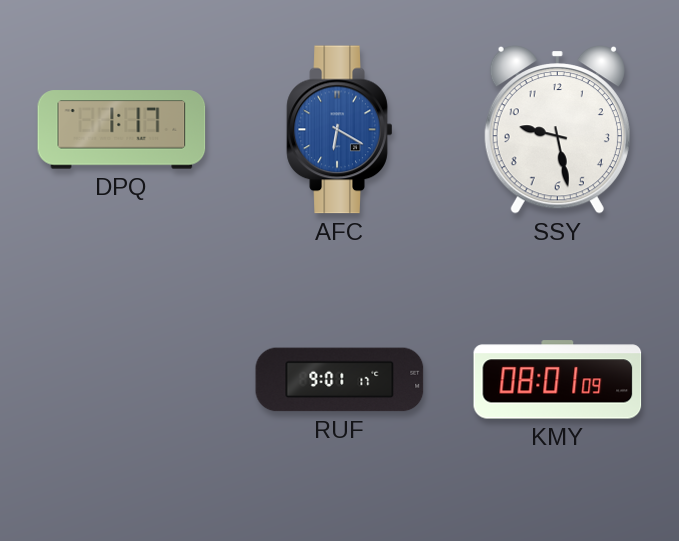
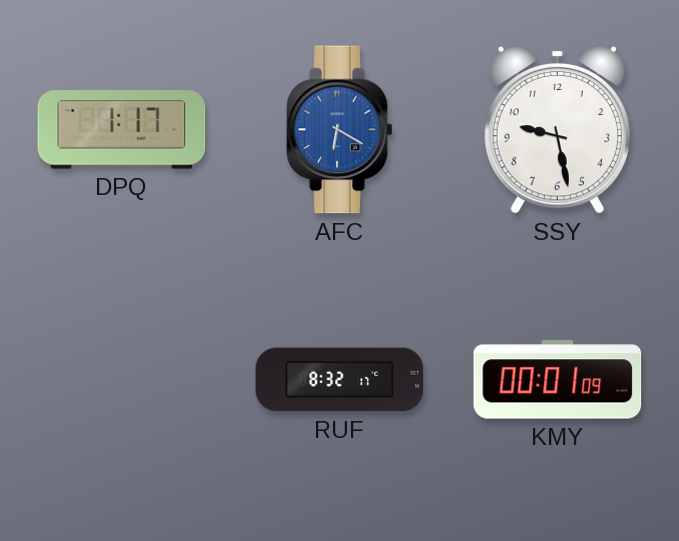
RUF: 9:01 -> 8:32 (340, 380)
KMY: 08:01 -> 00:01 (558, 380)
